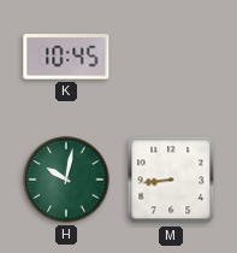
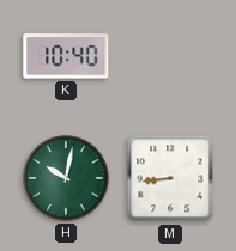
K: 10:45 -> 10:40 (66, 56)
